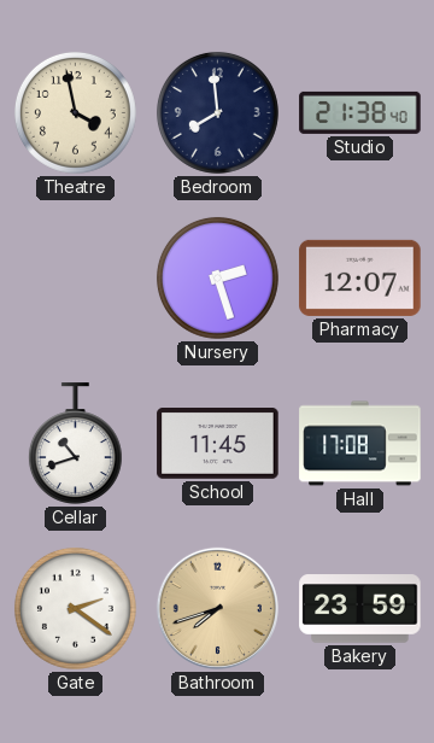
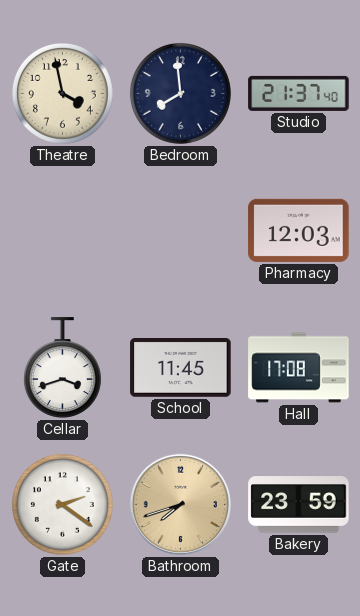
Studio: 21:38 -> 21:37 (299, 93)
Nursery: 2:27 -> none (217, 277)
Pharmacy: 12:07 -> 12:03 (299, 230)
Cellar: 10:42 -> 3:42 (62, 368)
